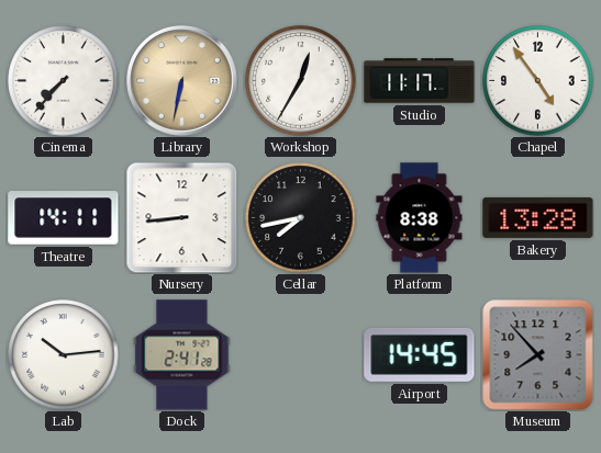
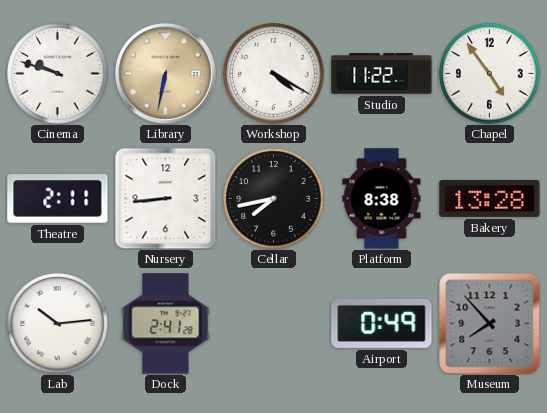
Cinema: 7:37 -> 9:48 (58, 74)
Workshop: 12:35 -> 4:20 (274, 74)
Studio: 11:17 -> 11:22 (382, 74)
Theatre: 14:11 -> 2:11 (58, 199)
Airport: 14:45 -> 0:49 (382, 323)
